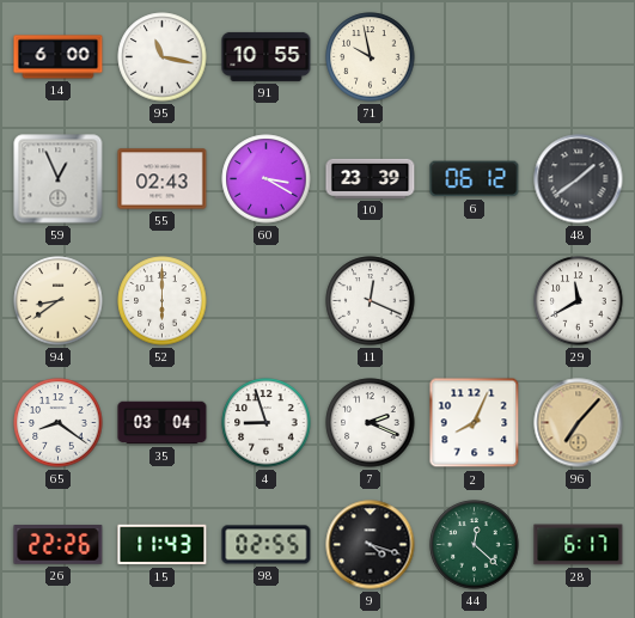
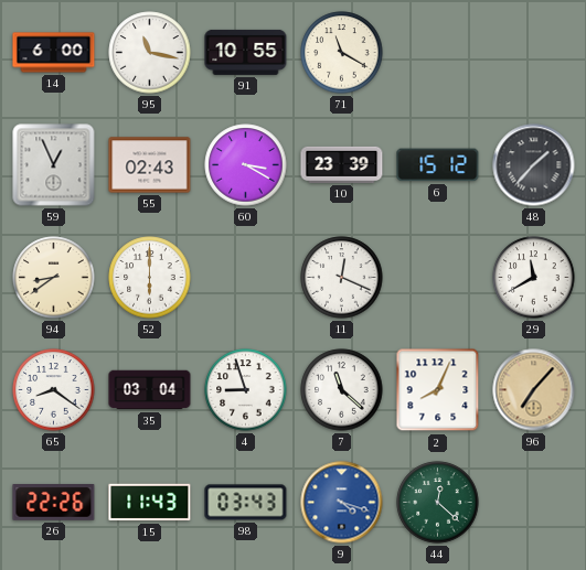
71: 9:58 -> 11:20 (342, 53)
6: 06:12 -> 15:12 (438, 165)
48: 1:39 -> 1:37 (534, 165)
7: 2:19 -> 11:22 (342, 390)
98: 02:55 -> 03:43 (246, 503)
9 dial: black -> blue (342, 503)
28: 6:17 -> none (579, 545)
